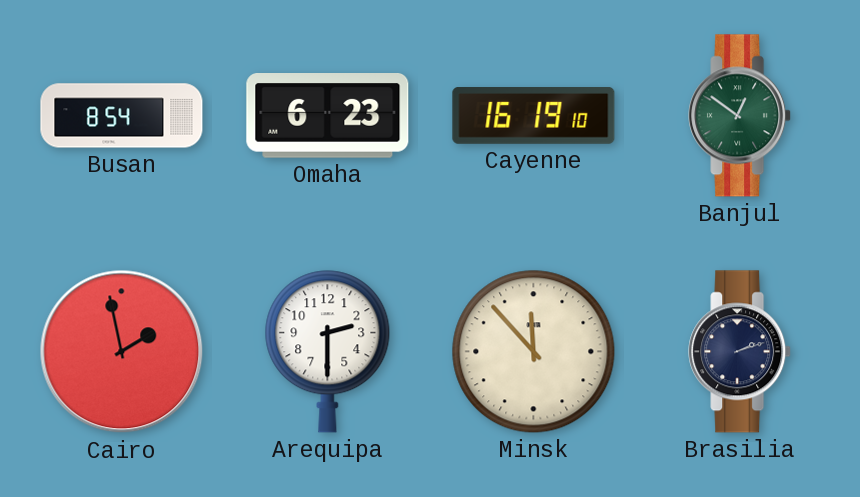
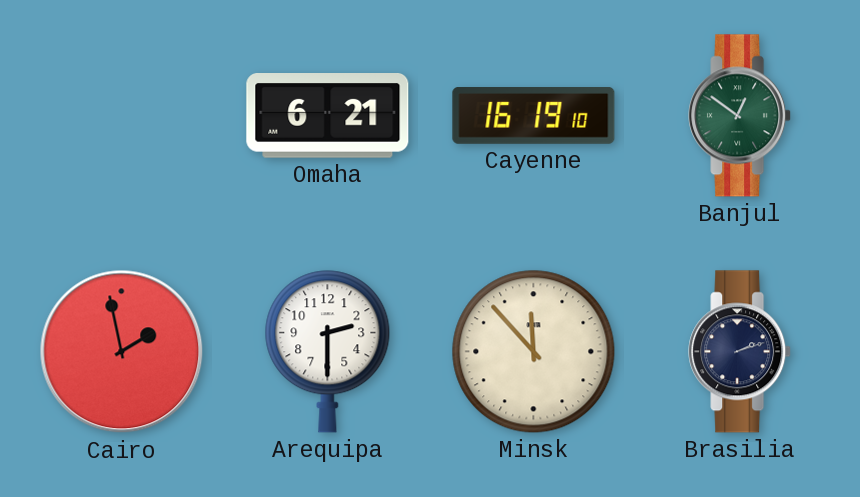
Busan: 8:54 -> none (122, 116)
Omaha: 6:23 -> 6:21 (328, 116)
